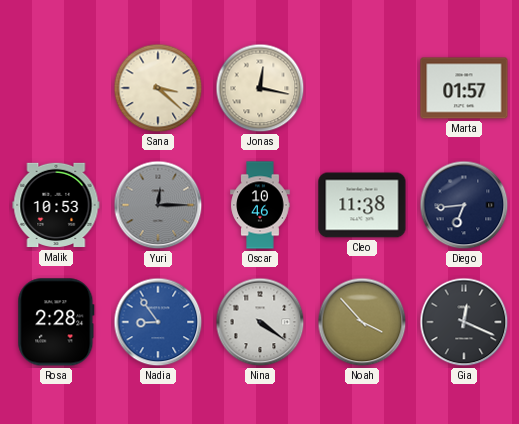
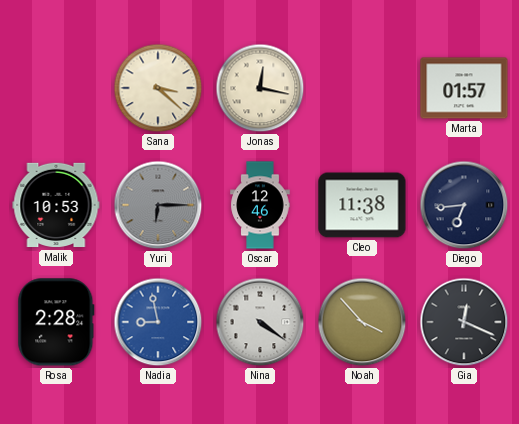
Yuri: 12:15 -> 6:15 (158, 205)
Oscar: 10:46 -> 12:46 (260, 205)
Nadia: 8:54 -> 8:58 (158, 322)
